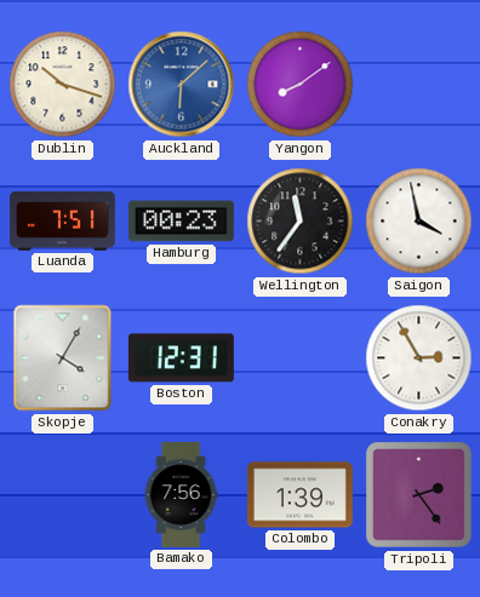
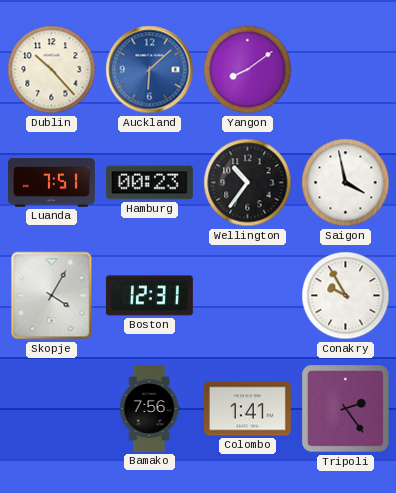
Dublin: 10:18 -> 10:23 (52, 70)
Wellington: 11:36 -> 10:36 (248, 183)
Conakry: 2:55 -> 9:55 (346, 296)
Colombo: 1:39 -> 1:41 (247, 409)
